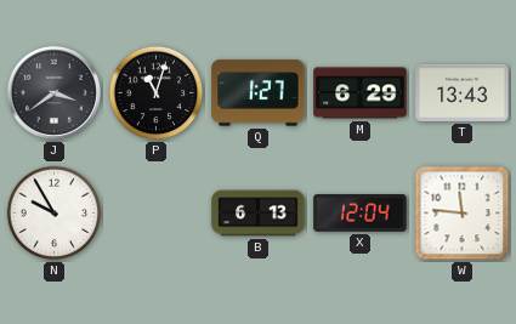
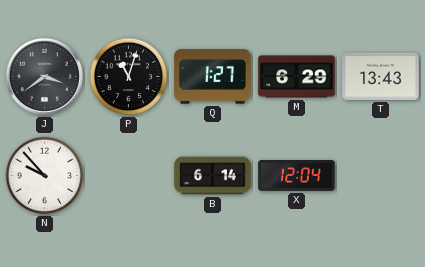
N: 9:55 -> 9:53 (45, 176)
B: 6:13 -> 6:14 (213, 176)
W: 11:46 -> none (463, 214)
